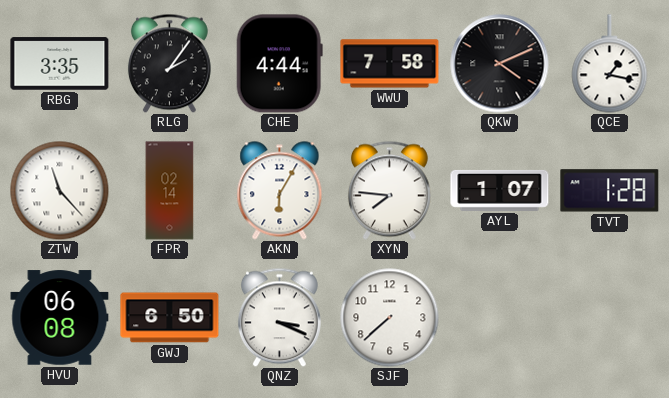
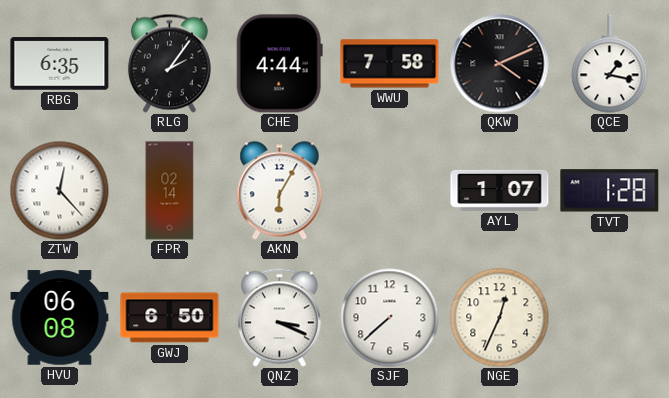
RBG: 3:35 -> 6:35 (60, 64)
ZTW: 11:23 -> 12:23 (60, 191)
XYN: 7:46 -> none (389, 190)
NGE: none -> 12:34 (500, 318)
